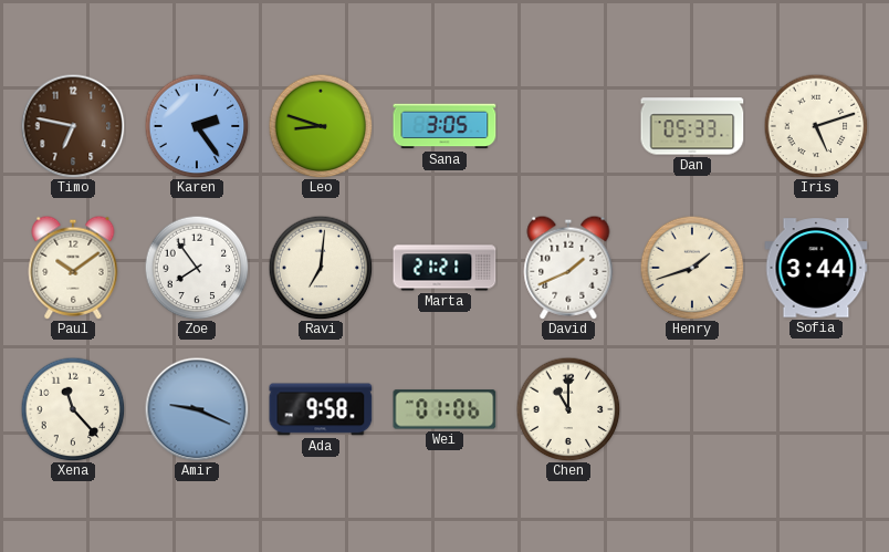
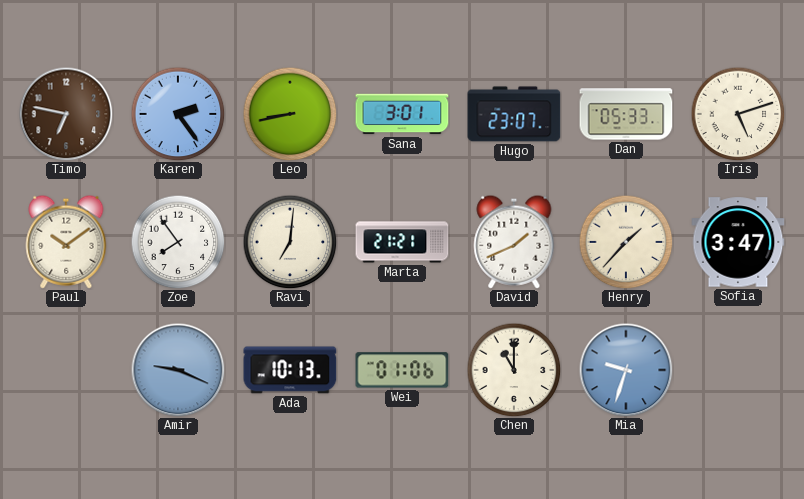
Leo: 8:48 -> 8:43 (290, 114)
Sana: 3:05 -> 3:01 (402, 114)
Hugo: none -> 23:07 (514, 114)
Henry: 1:42 -> 1:37 (626, 242)
Sofia: 3:44 -> 3:47 (738, 242)
Xena: 11:23 -> none (73, 409)
Ada: 9:58 -> 10:13 (290, 370)
Mia: none -> 9:33 (626, 370)
